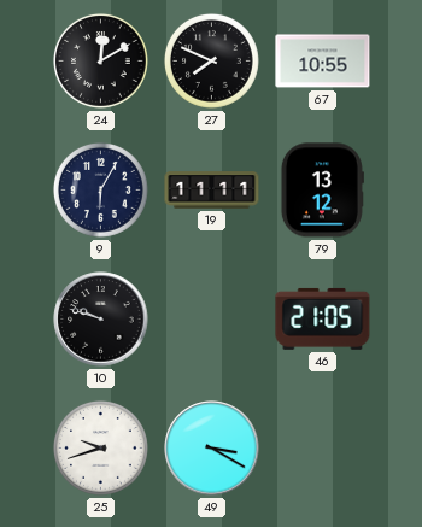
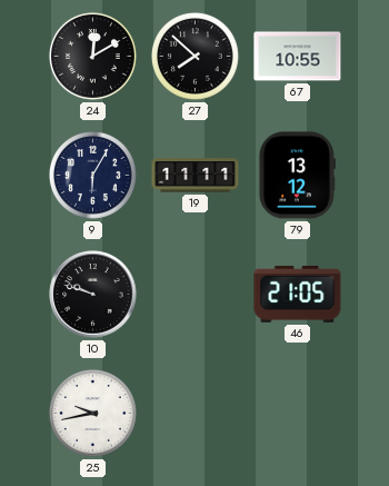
27: 7:49 -> 7:52 (194, 56)
25: 9:42 -> 9:43 (92, 413)
49: 3:20 -> none (212, 449)
